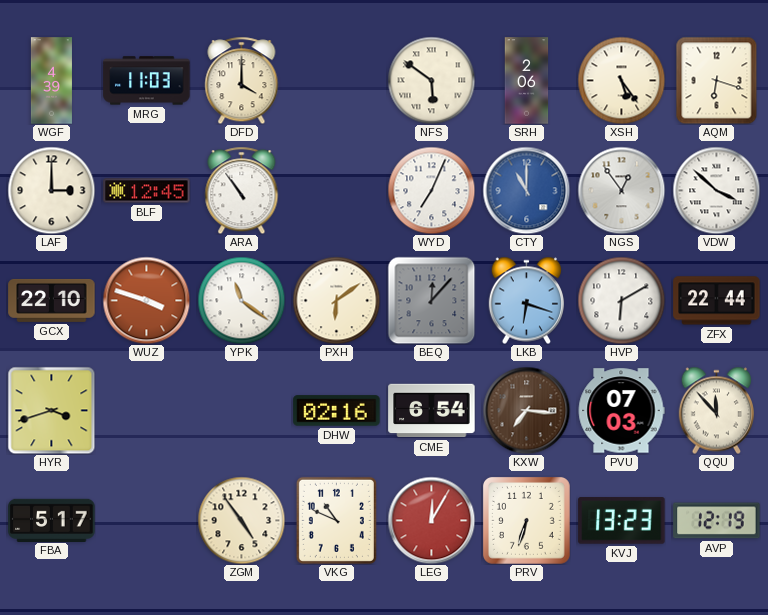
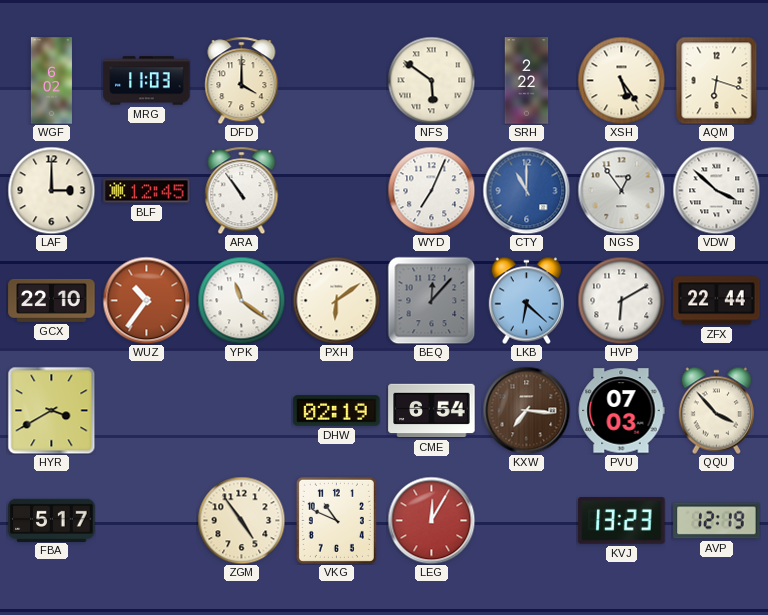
WGF: 4:39 -> 6:02 (51, 81)
SRH: 2:06 -> 2:22 (527, 81)
WUZ: 3:48 -> 10:36 (146, 300)
LKB: 6:18 -> 6:22 (526, 300)
HYR: 3:42 -> 3:40 (51, 410)
DHW: 02:16 -> 02:19 (337, 411)
QQU: 11:53 -> 3:53 (716, 410)
PRV: 6:33 -> none (526, 520)
